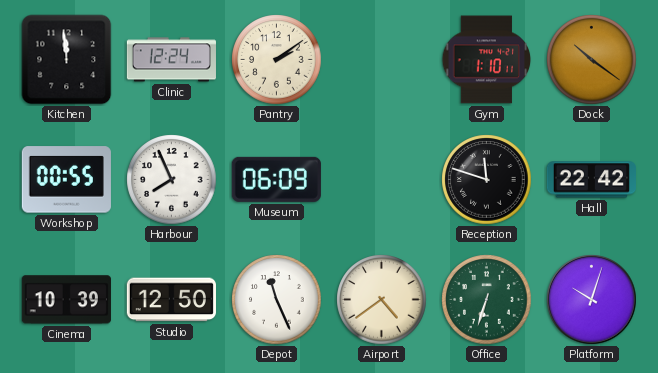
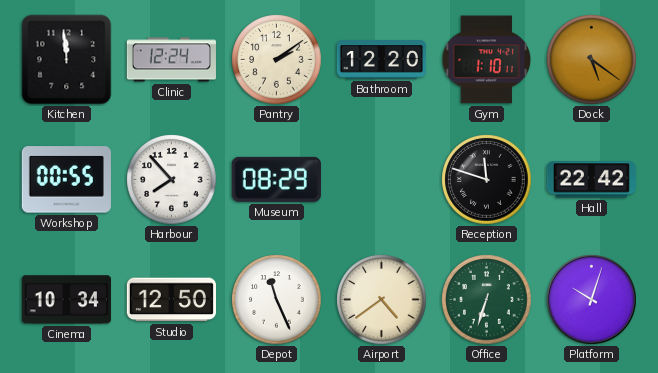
Bathroom: none -> 12:20 (381, 60)
Dock: 10:21 -> 5:21 (592, 60)
Harbour: 7:56 -> 7:53 (172, 180)
Museum: 06:09 -> 08:29 (276, 179)
Cinema: 10:39 -> 10:34 (66, 300)
